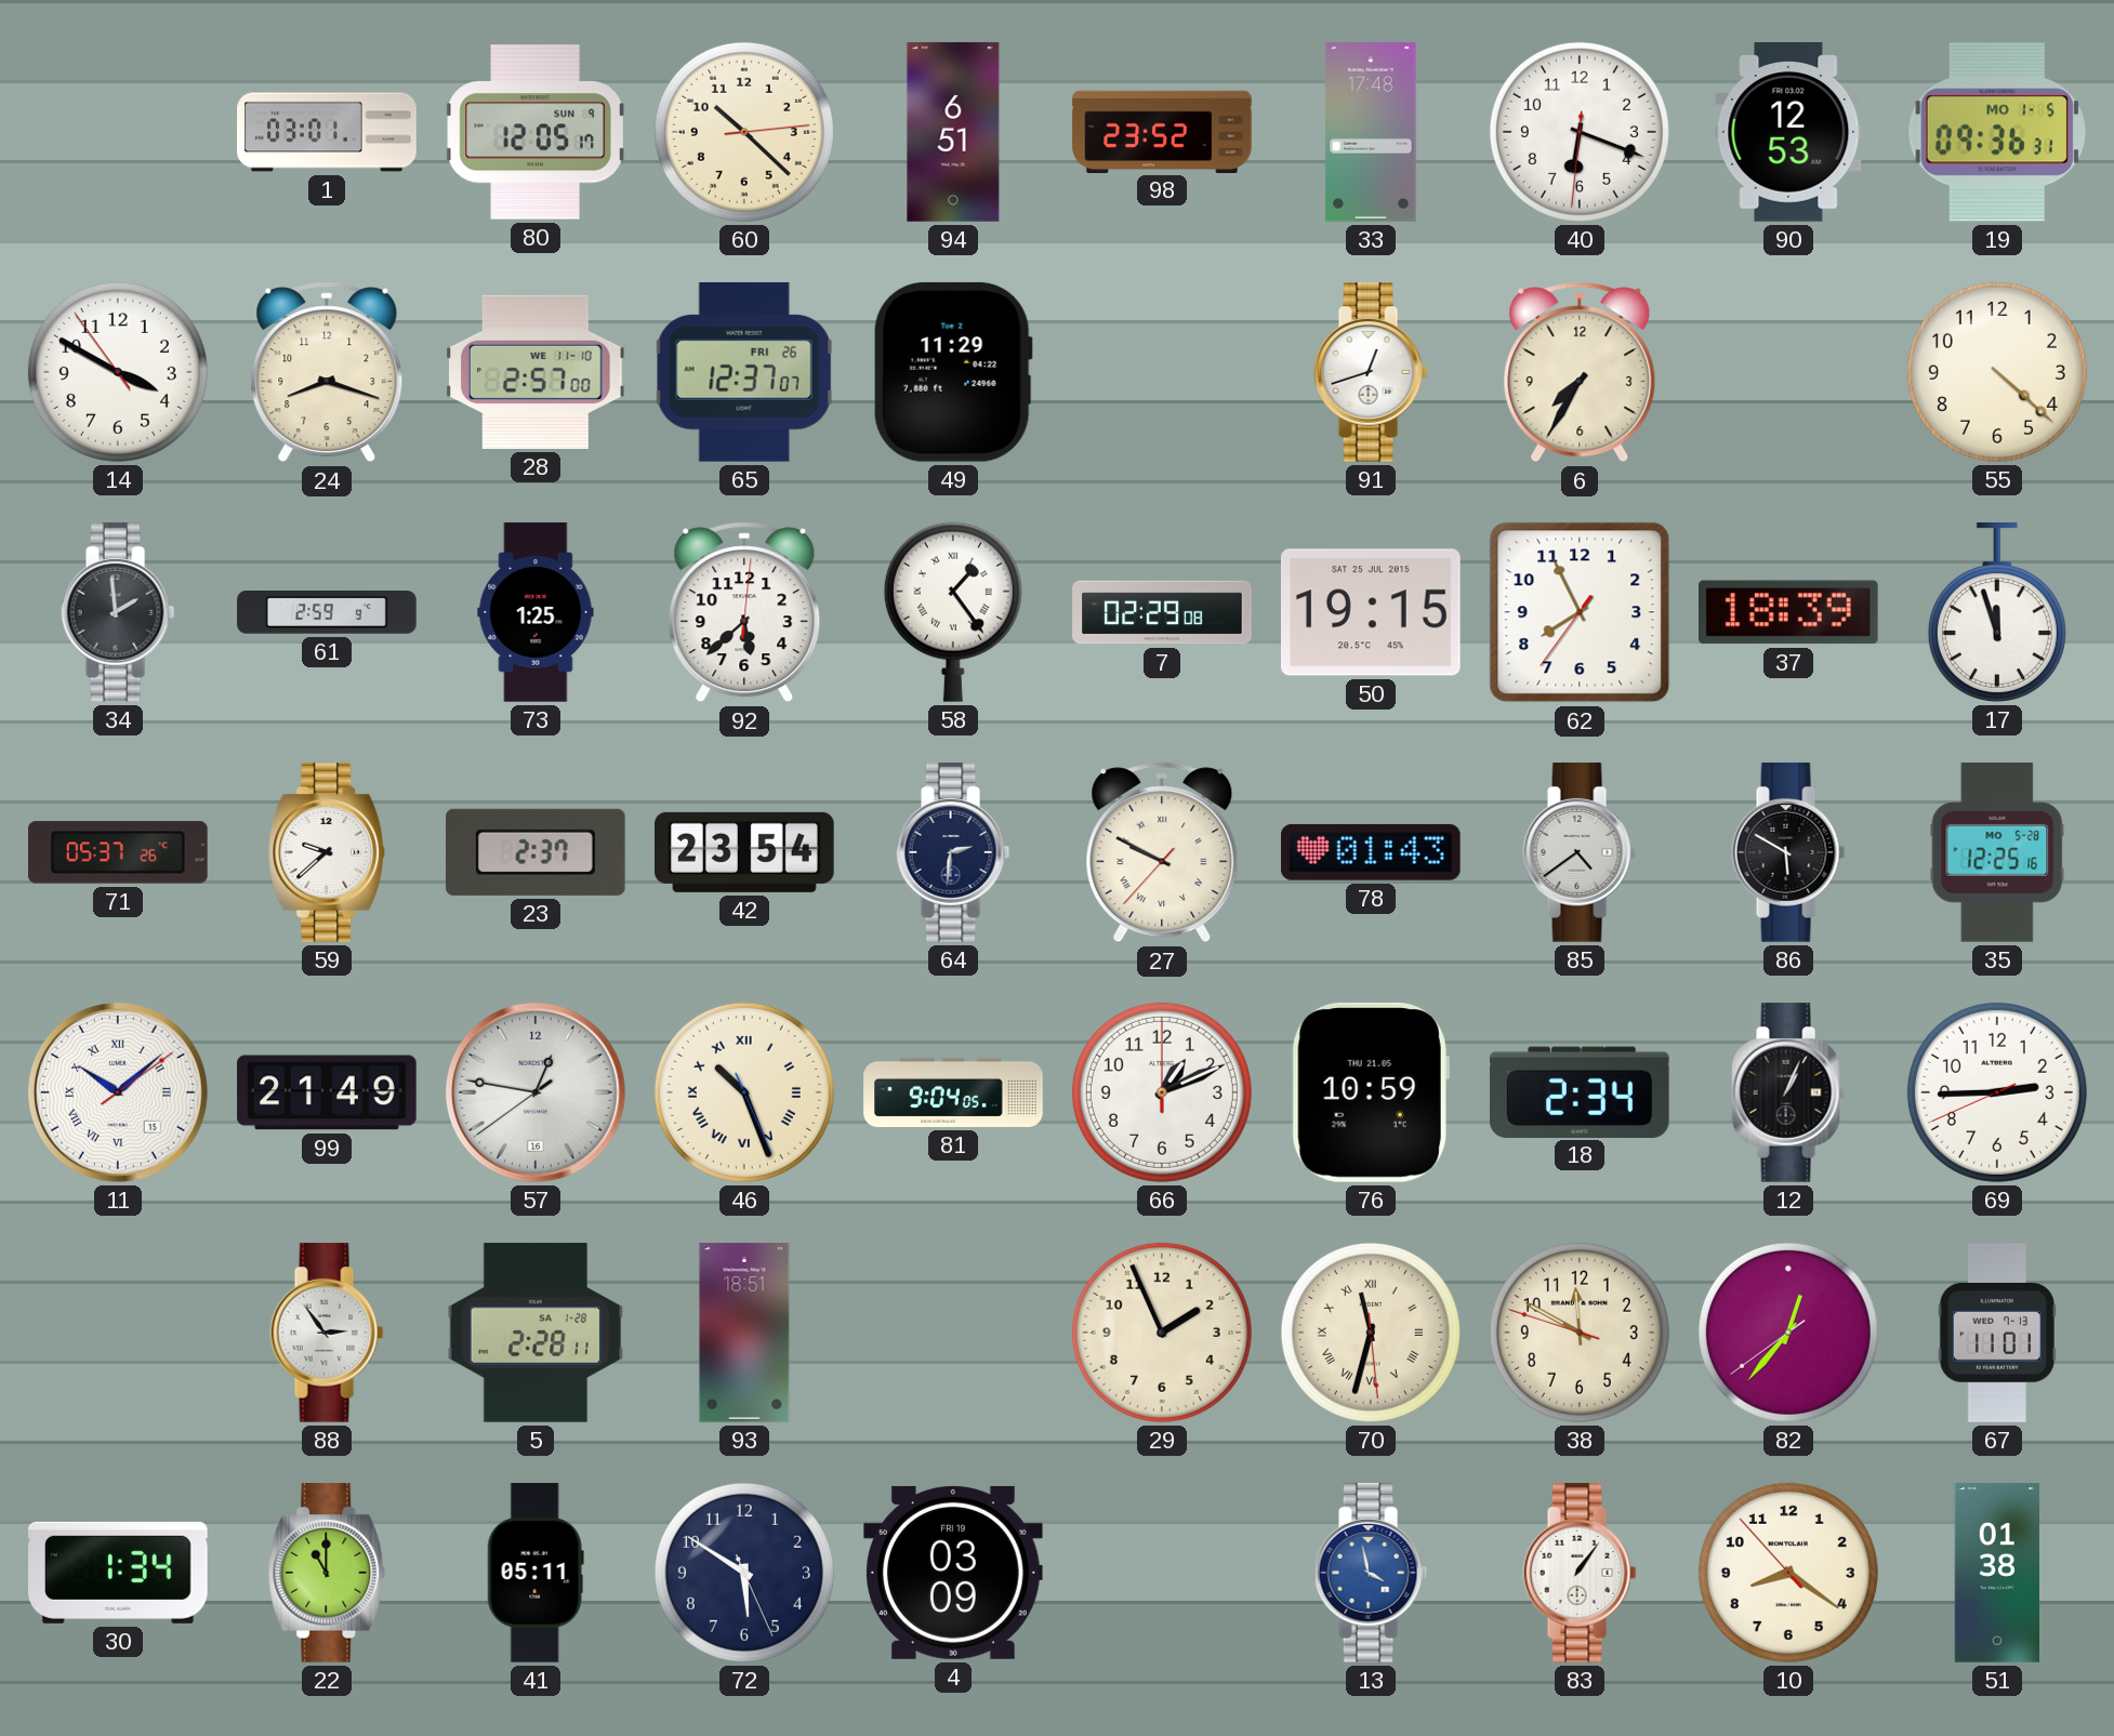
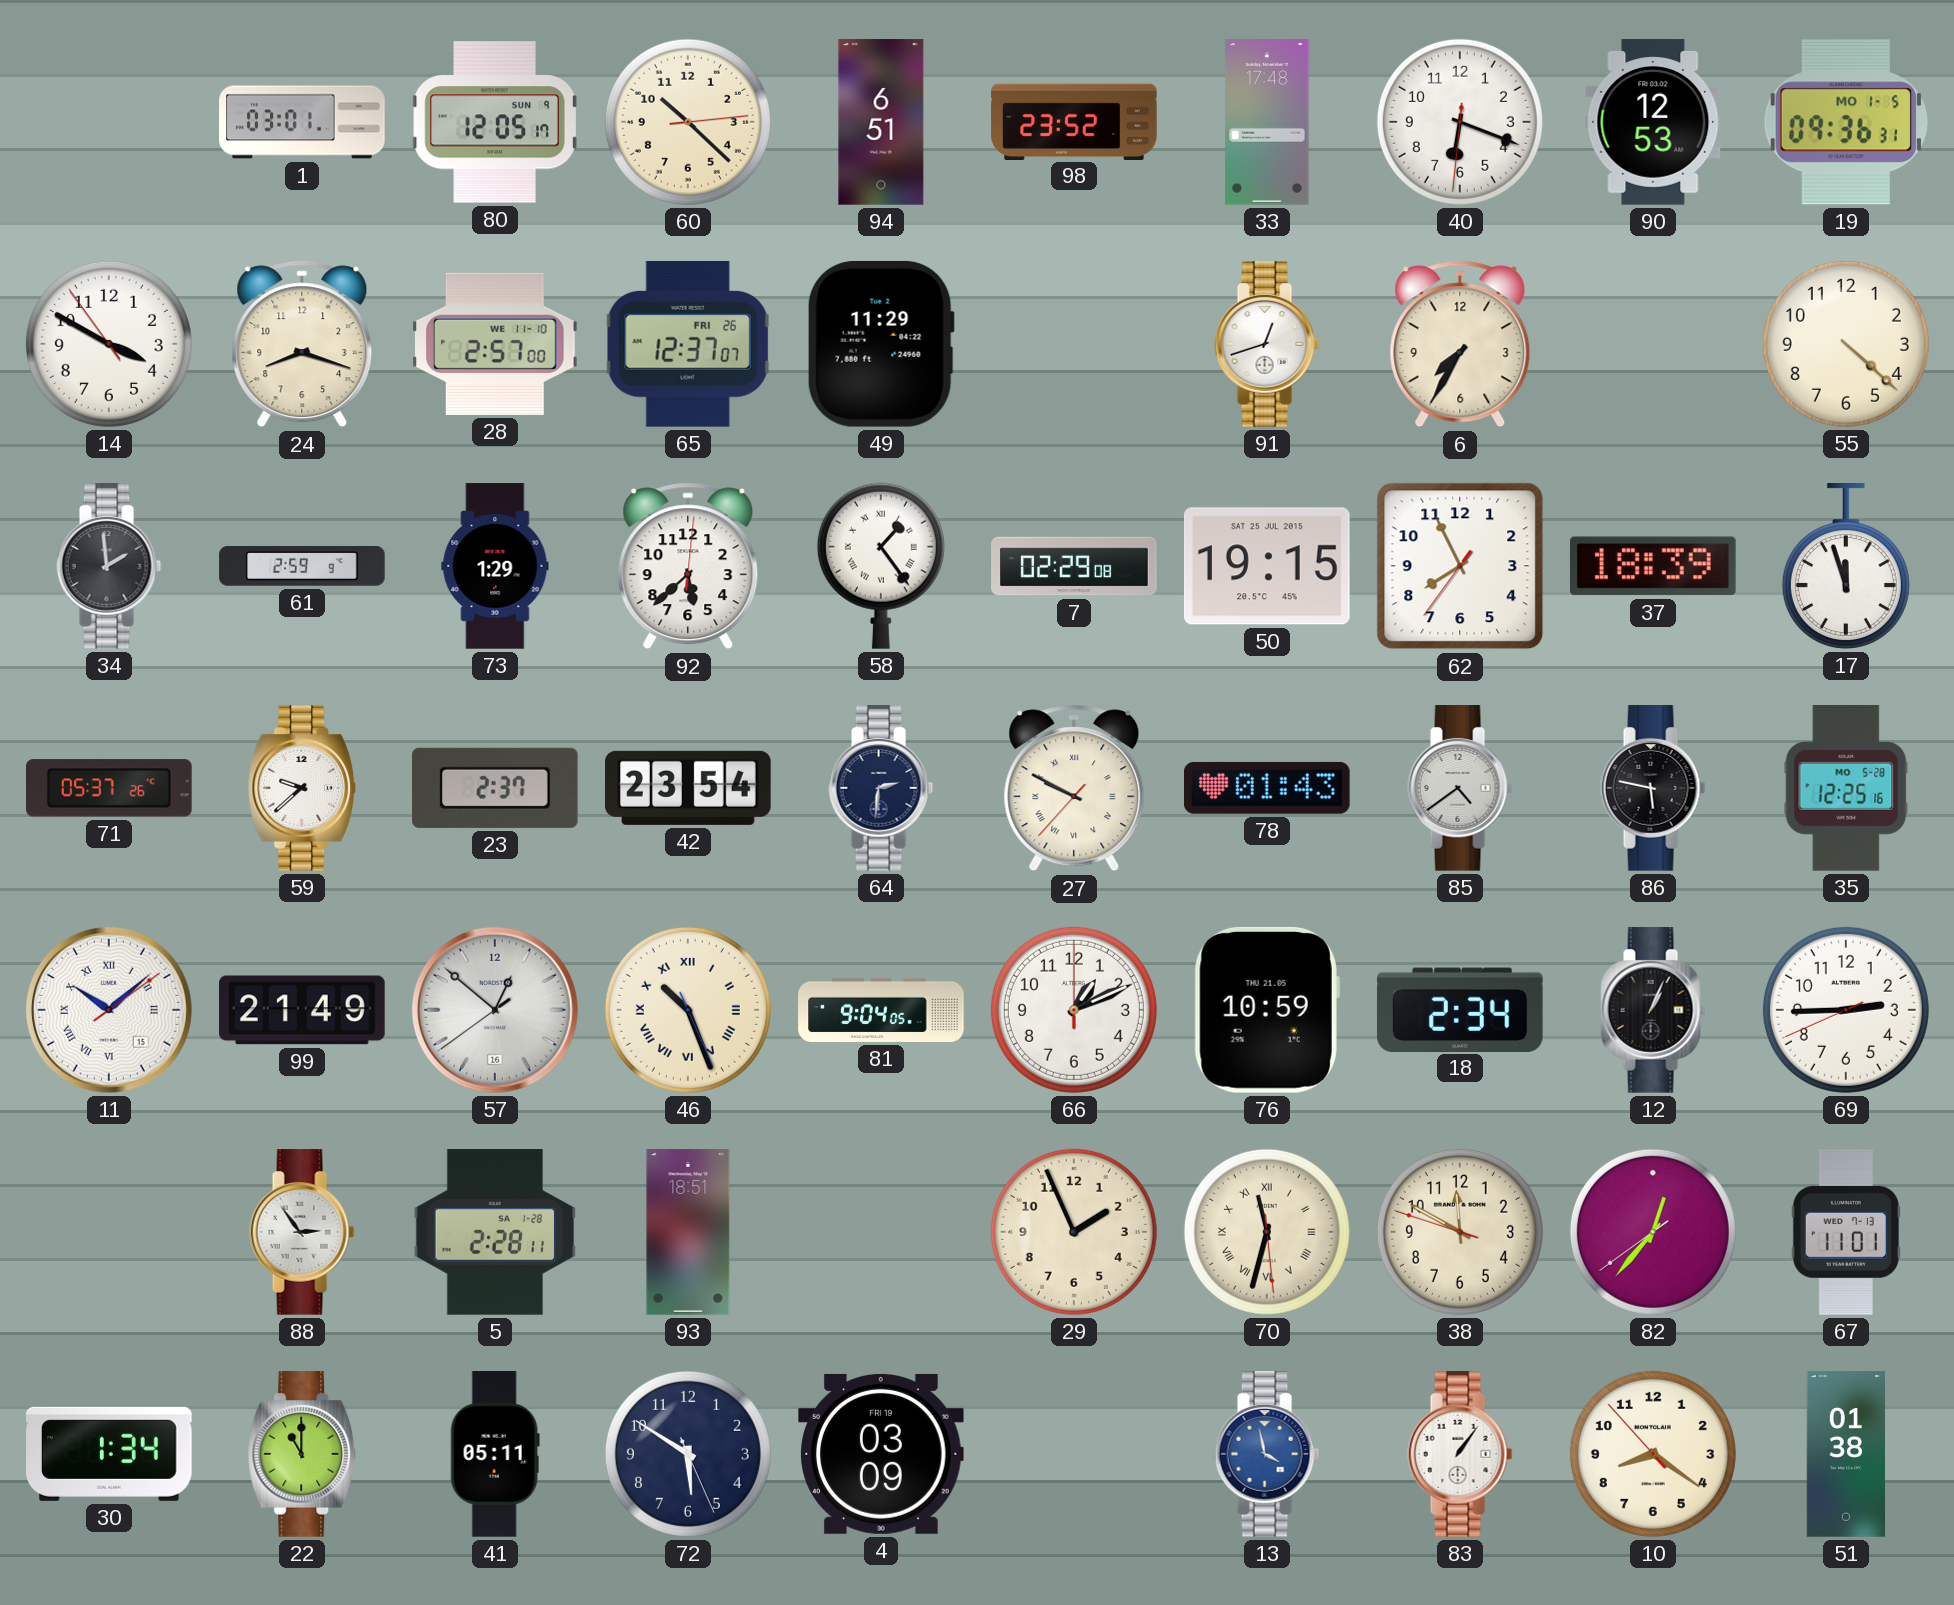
73: 1:25 -> 1:29 (495, 566)
86: 5:50 -> 5:47 (1653, 788)
57: 12:46 -> 12:51 (495, 1010)
